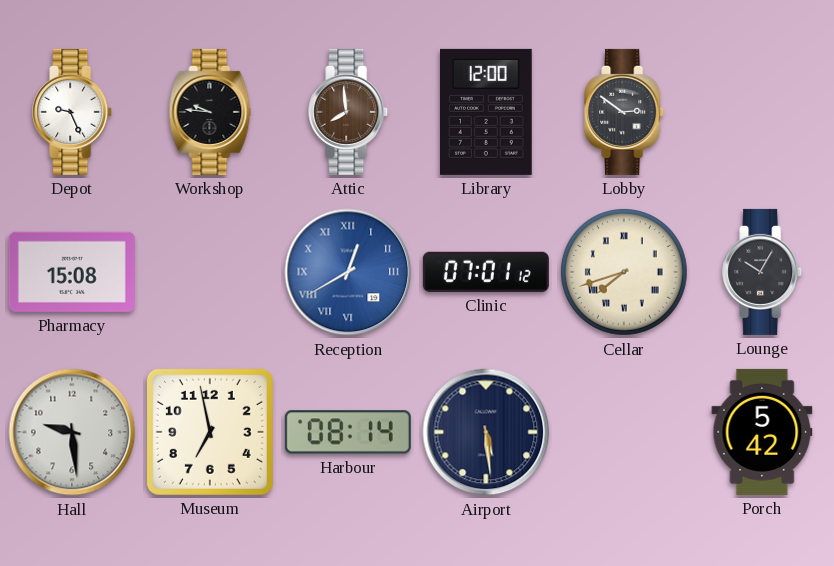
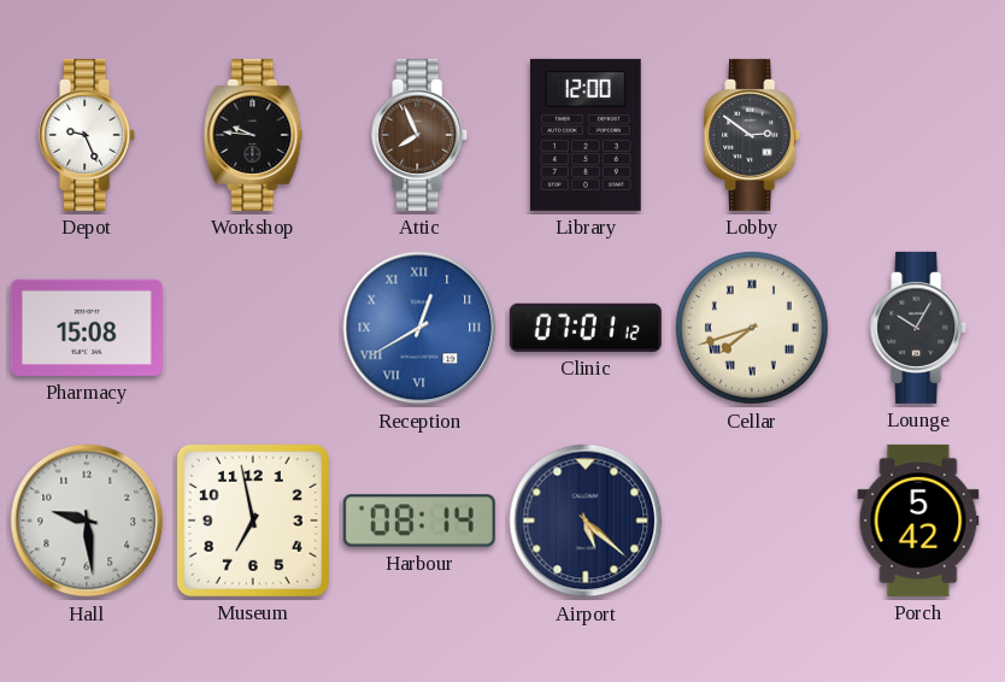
Attic: 7:59 -> 7:56 (421, 135)
Airport: 5:29 -> 5:22 (586, 521)
